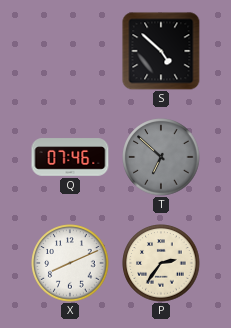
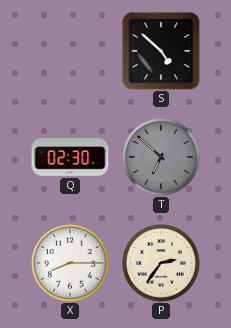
Q: 07:46 -> 02:30 (70, 157)
X: 8:11 -> 8:15 (70, 263)
